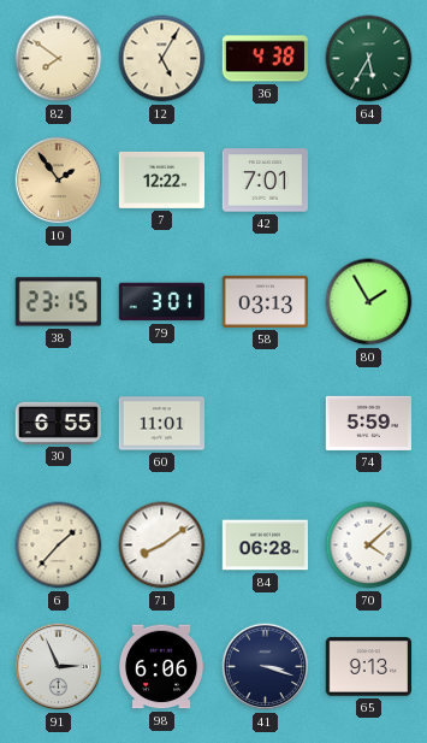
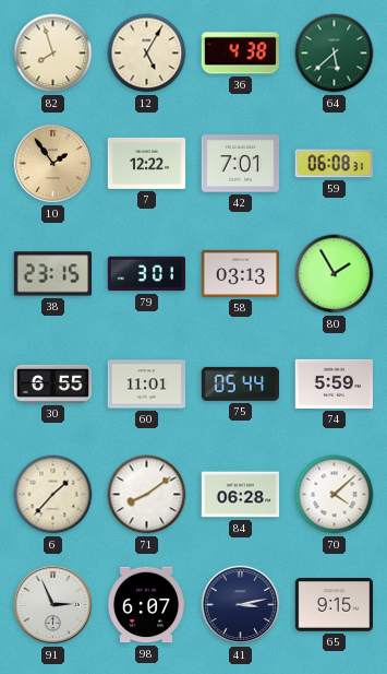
82: 7:51 -> 7:57 (53, 54)
64: 5:35 -> 5:38 (335, 54)
59: none -> 06:08 (334, 164)
75: none -> 05:44 (240, 383)
98: 6:06 -> 6:07 (145, 605)
41: 3:18 -> 3:13 (241, 605)
65: 9:13 -> 9:15 (334, 605)
